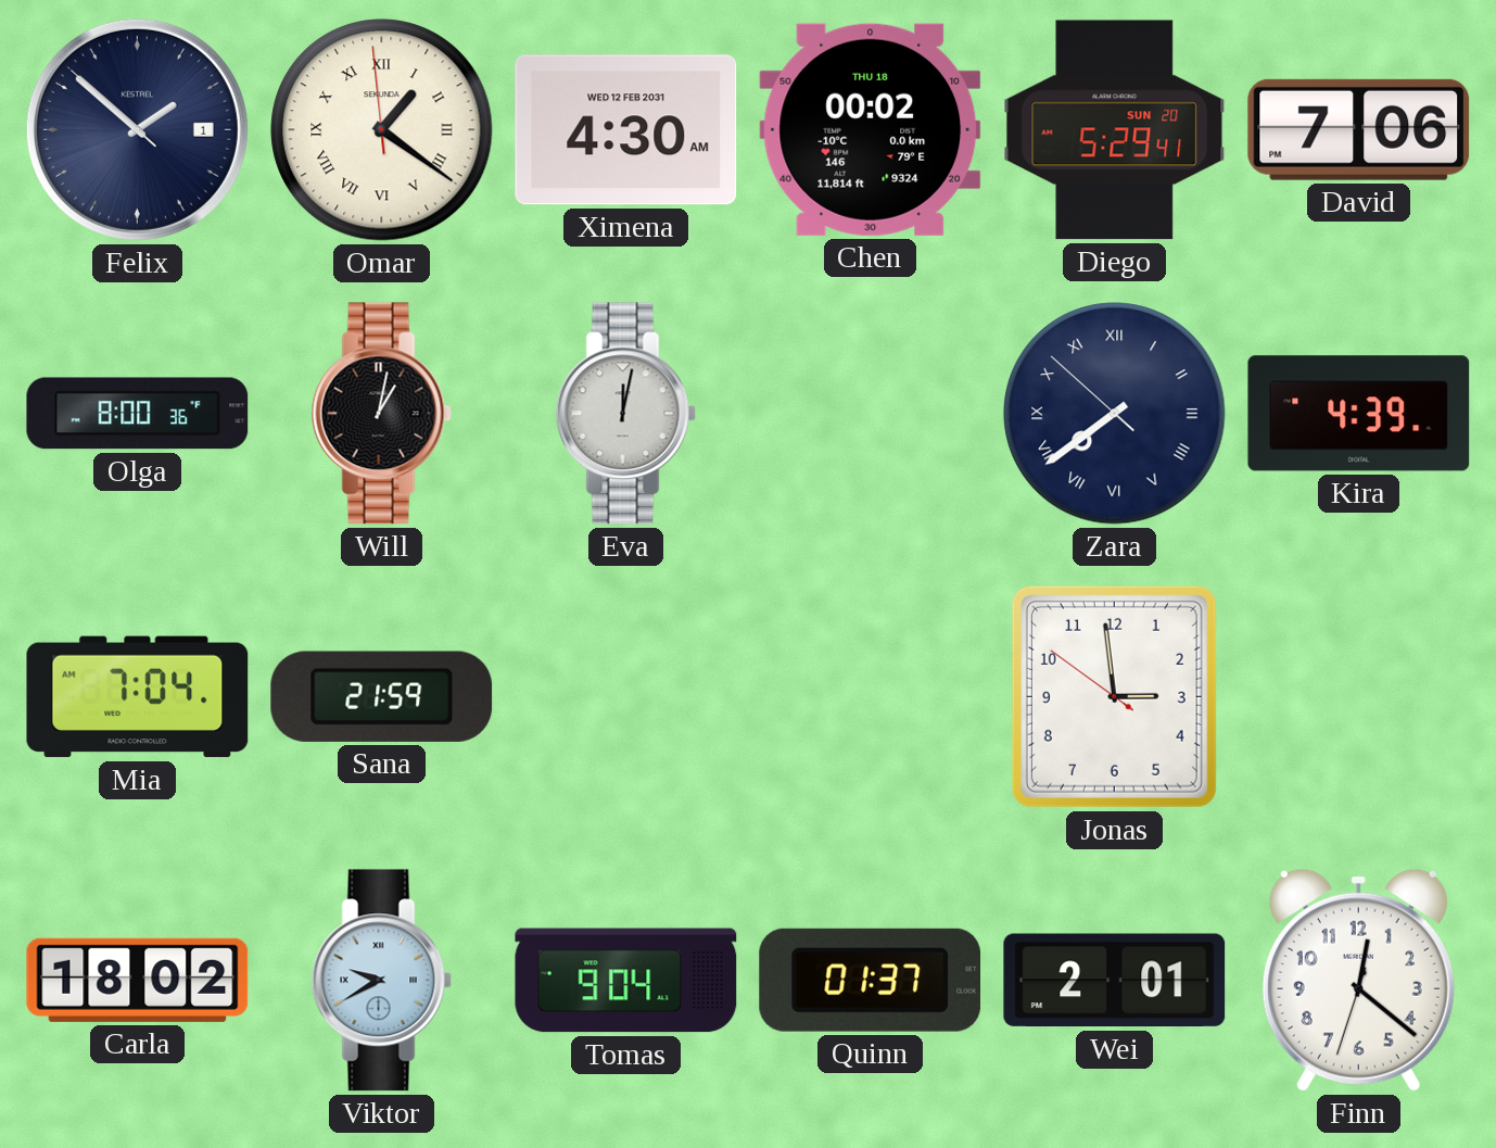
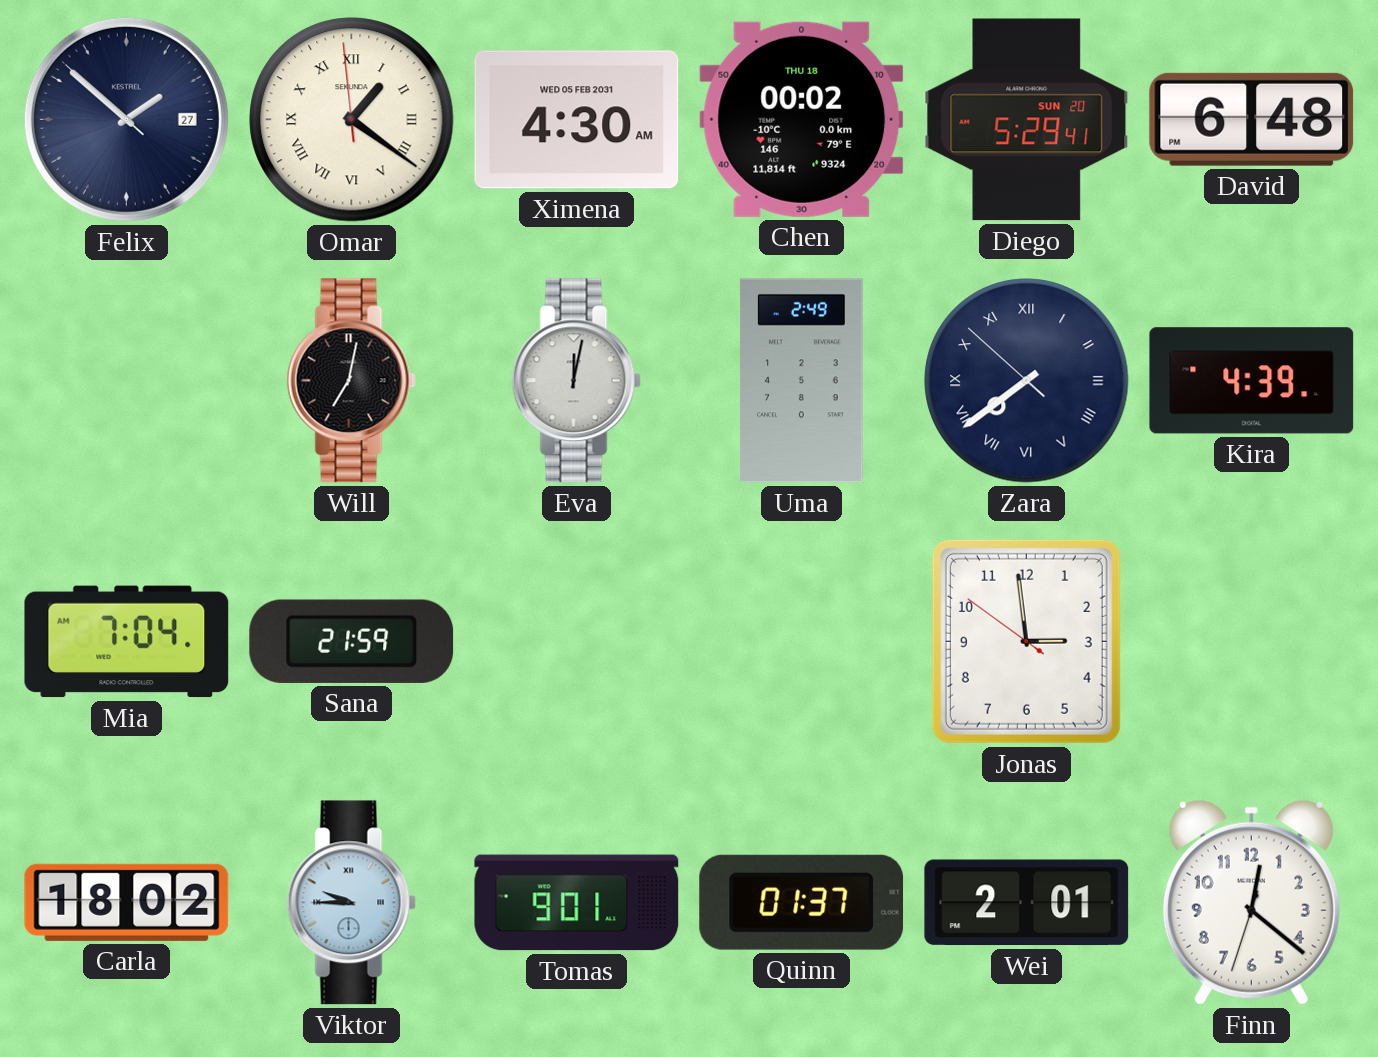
Felix date: 1 -> 27 (126, 119)
Ximena date: WED 12 FEB 2031 -> WED 05 FEB 2031 (577, 120)
David: 7:06 -> 6:48 (1252, 119)
Olga: 8:00 -> none (138, 414)
Will: 1:02 -> 7:02 (351, 381)
Uma: none -> 2:49 (802, 381)
Viktor: 9:40 -> 9:45 (351, 903)
Tomas: 9:04 -> 9:01 (577, 903)
